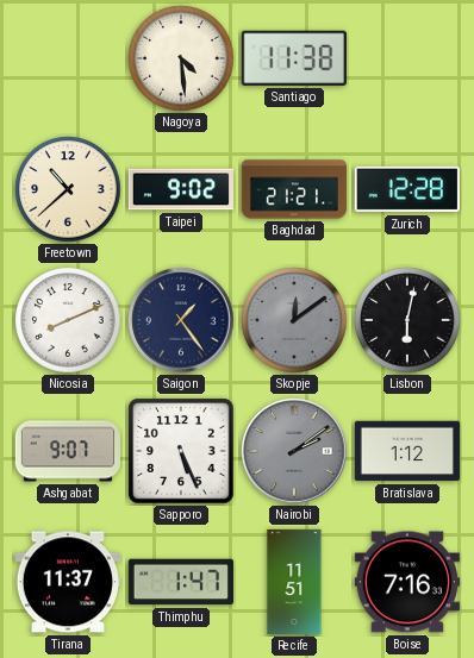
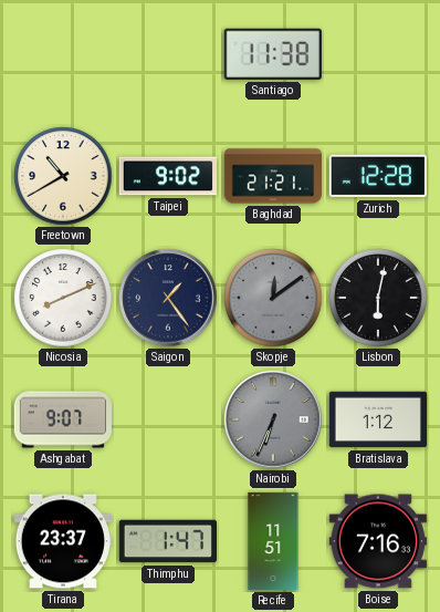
Nagoya: 4:29 -> none (181, 58)
Freetown: 10:38 -> 10:40 (63, 176)
Sapporo: 5:26 -> none (181, 451)
Nairobi: 2:09 -> 6:34 (273, 419)
Tirana: 11:37 -> 23:37 (62, 541)
